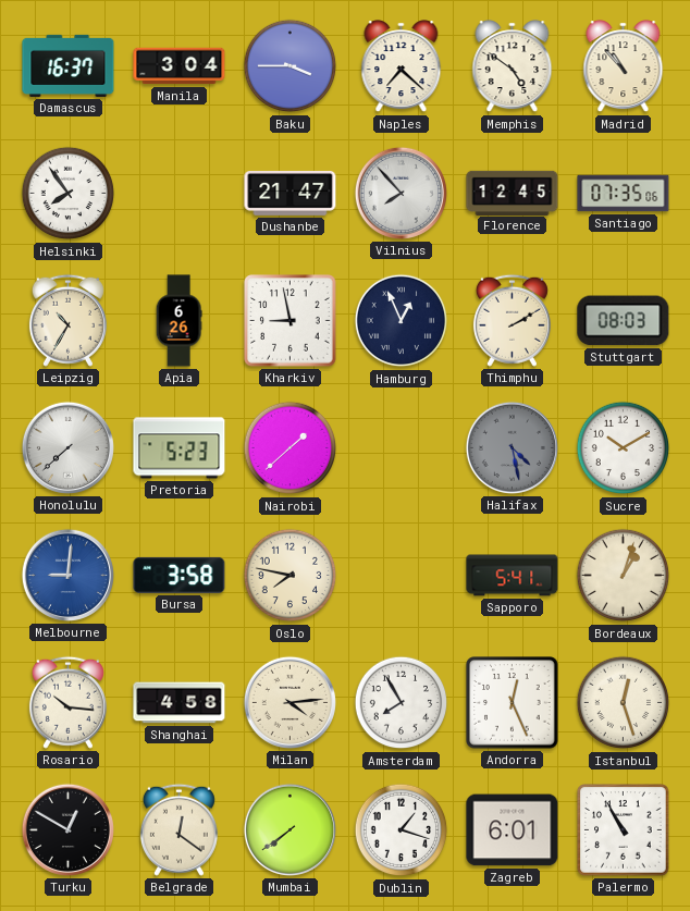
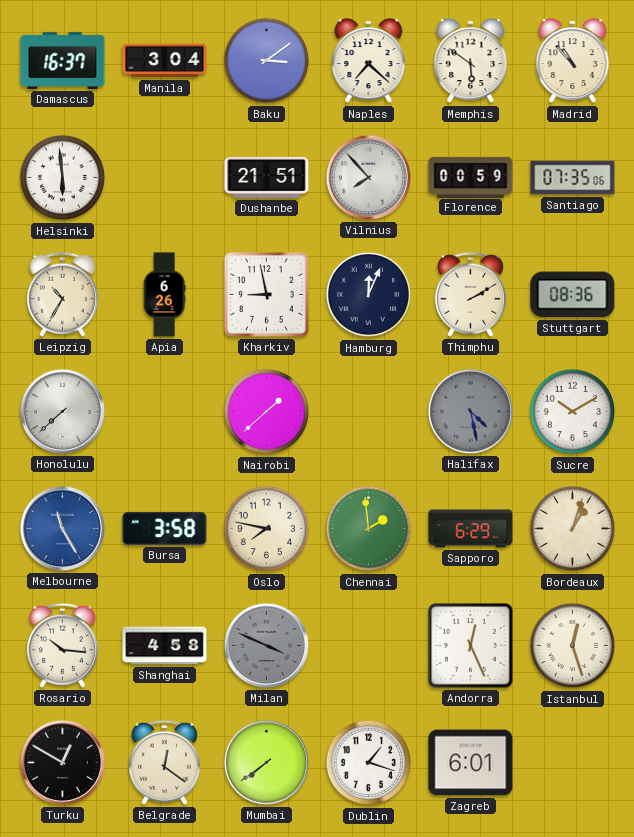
Baku: 3:45 -> 3:09 (267, 61)
Memphis: 4:51 -> 5:51 (471, 61)
Helsinki: 7:54 -> 5:59 (63, 178)
Dushanbe: 21:47 -> 21:51 (267, 177)
Florence: 12:45 -> 00:59 (471, 177)
Hamburg: 12:56 -> 12:04 (369, 295)
Stuttgart: 08:03 -> 08:36 (573, 295)
Pretoria: 5:23 -> none (180, 448)
Melbourne: 9:01 -> 11:25 (62, 528)
Chennai: none -> 1:59 (369, 529)
Sapporo: 5:41 -> 6:29 (471, 529)
Milan: 4:14 -> 3:49 (266, 645)
Milan dial: cream -> grey (266, 645)
Amsterdam: 7:55 -> none (402, 703)
Palermo: 10:55 -> none (624, 830)
